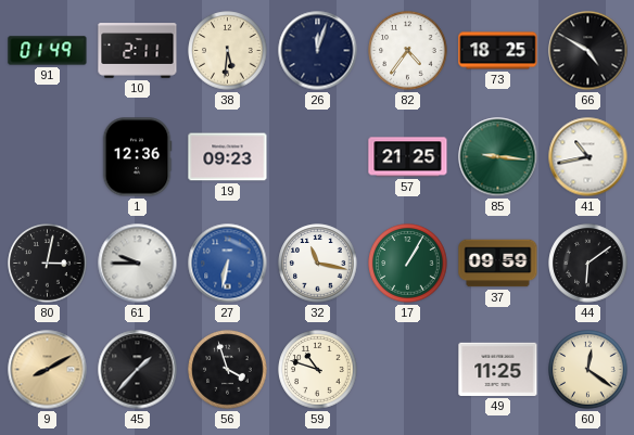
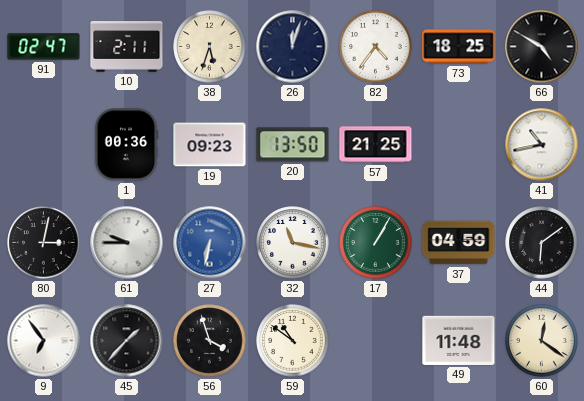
91: 01:49 -> 02:47 (44, 47)
38: 5:31 -> 5:33 (210, 47)
1: 12:36 -> 00:36 (126, 145)
20: none -> 13:50 (293, 145)
85: 9:16 -> none (498, 157)
37: 09:59 -> 04:59 (459, 243)
9: 8:10 -> 6:54 (44, 341)
9 dial: champagne -> white (44, 341)
59: 10:48 -> 10:51 (293, 341)
49: 11:25 -> 11:48 (459, 340)
